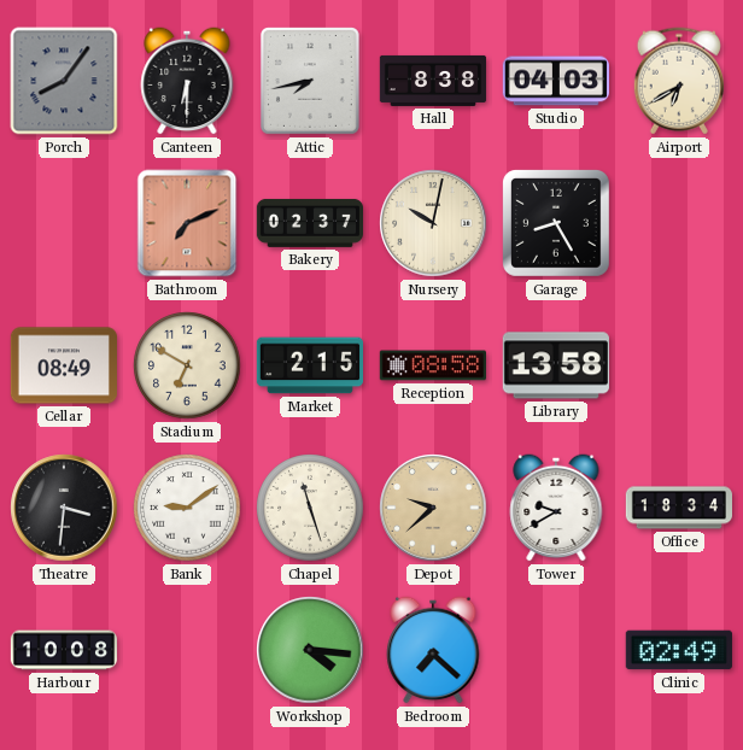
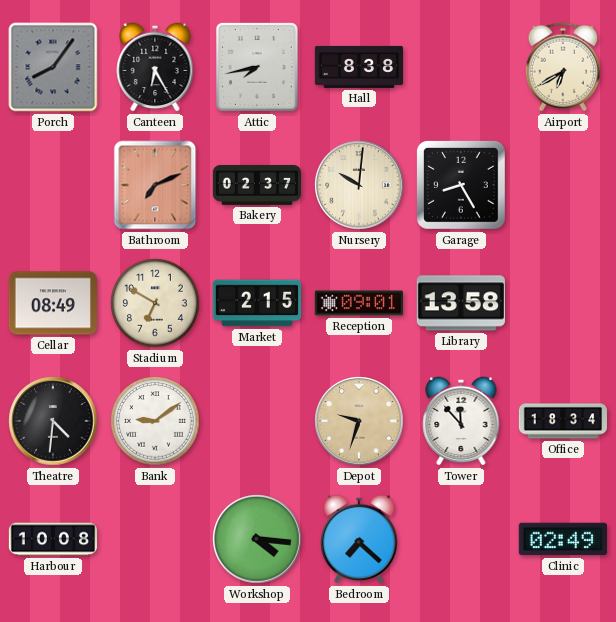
Canteen: 6:30 -> 6:25 (155, 67)
Studio: 04:03 -> none (555, 81)
Nursery: 10:02 -> 10:01 (359, 185)
Reception: 08:58 -> 09:01 (358, 303)
Theatre: 3:31 -> 4:31 (53, 421)
Chapel: 11:27 -> none (310, 508)
Depot: 9:38 -> 9:33 (359, 421)
Tower: 9:40 -> 11:53 (461, 421)
